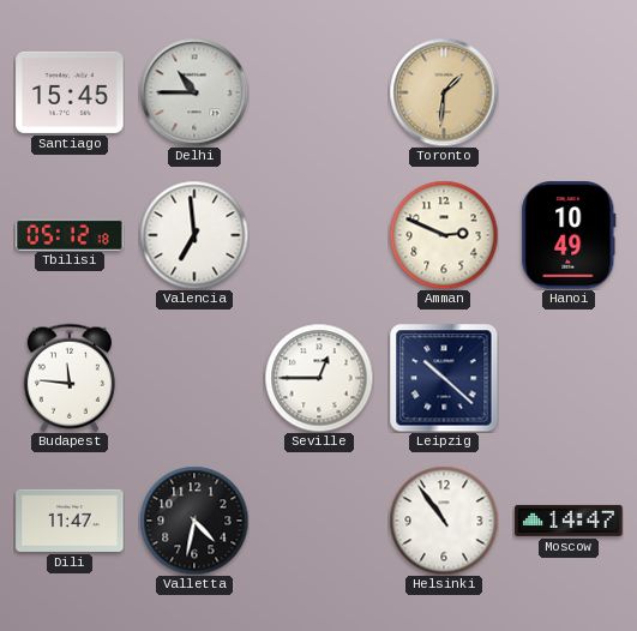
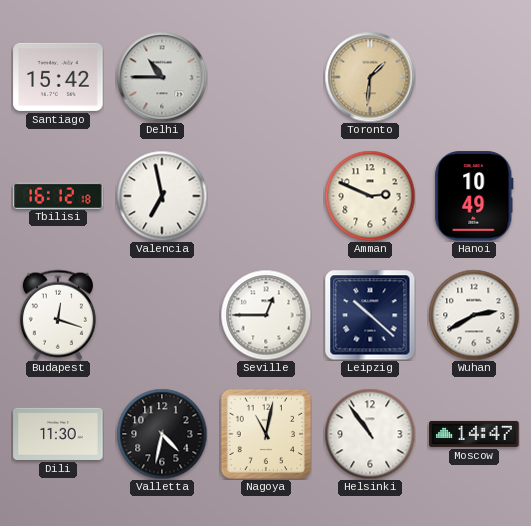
Santiago: 15:45 -> 15:42 (58, 77)
Tbilisi: 05:12 -> 16:12 (58, 195)
Valencia: 6:59 -> 6:58 (162, 196)
Budapest: 11:46 -> 12:18 (58, 315)
Wuhan: none -> 2:40 (474, 315)
Dili: 11:47 -> 11:30 (58, 434)
Nagoya: none -> 11:02 (265, 433)
